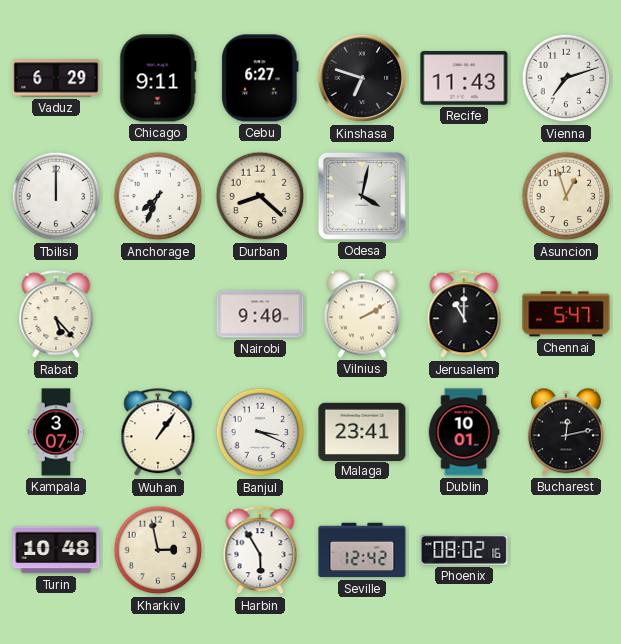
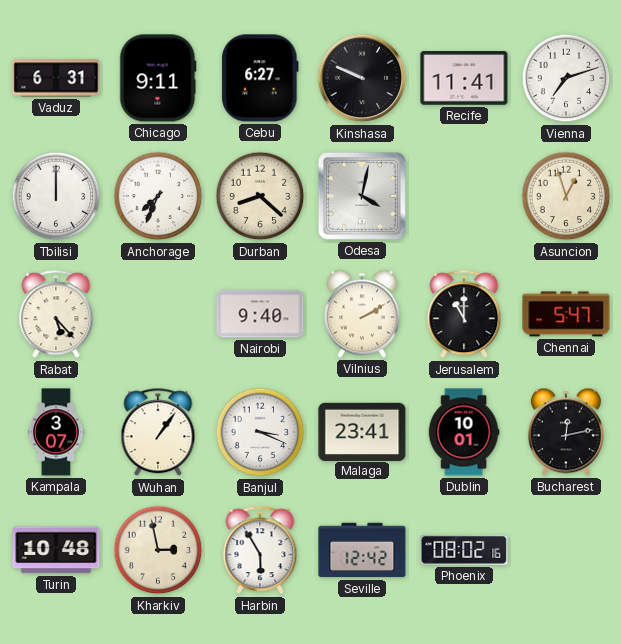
Vaduz: 6:29 -> 6:31 (56, 78)
Kinshasa: 6:48 -> 9:49 (362, 78)
Recife: 11:43 -> 11:41 (464, 78)
